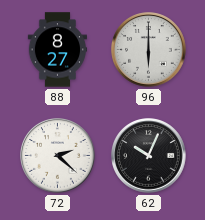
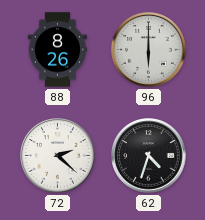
88: 8:27 -> 8:26 (57, 50)
62: 10:04 -> 4:33 (149, 156)
